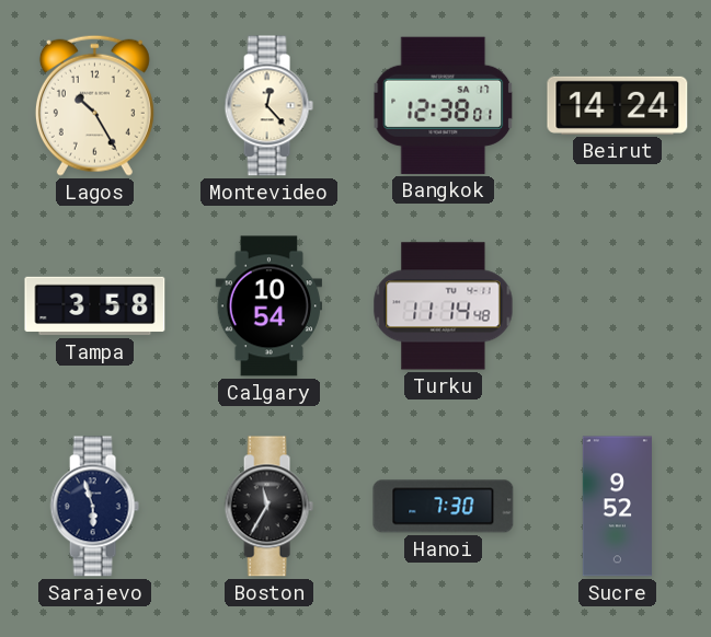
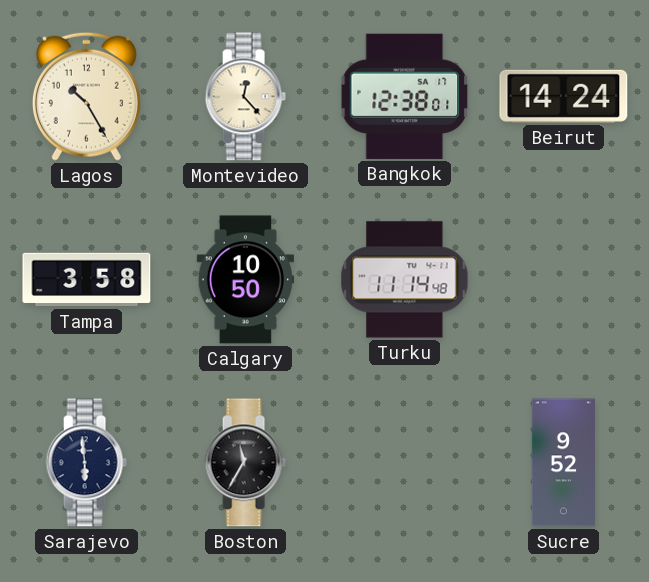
Calgary: 10:54 -> 10:50 (246, 280)
Sarajevo: 5:57 -> 5:59 (86, 463)
Hanoi: 7:30 -> none (444, 507)
